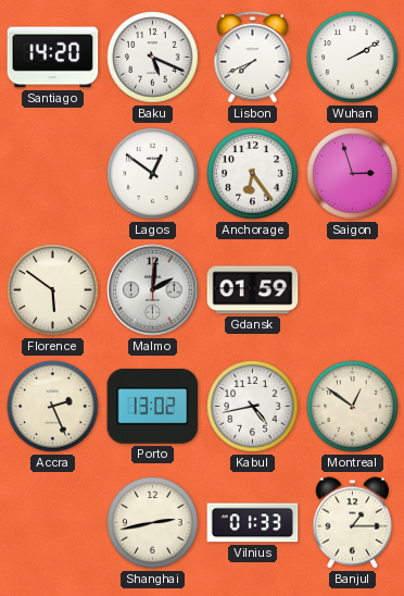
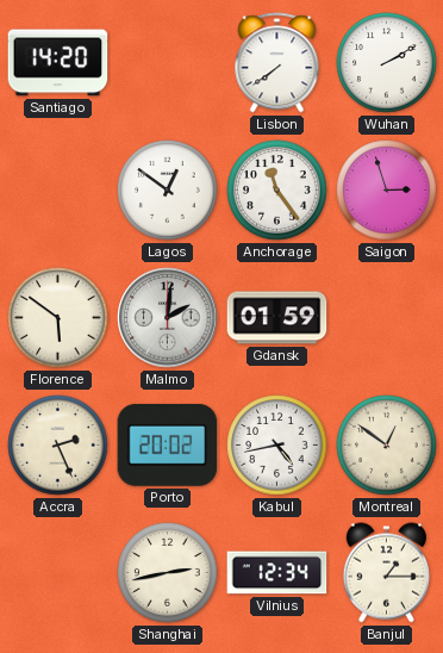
Baku: 5:19 -> none (153, 58)
Lisbon: 7:41 -> 7:39 (277, 63)
Anchorage: 6:24 -> 11:24 (277, 191)
Porto: 13:02 -> 20:02 (168, 444)
Vilnius: 01:33 -> 12:34 (277, 573)
